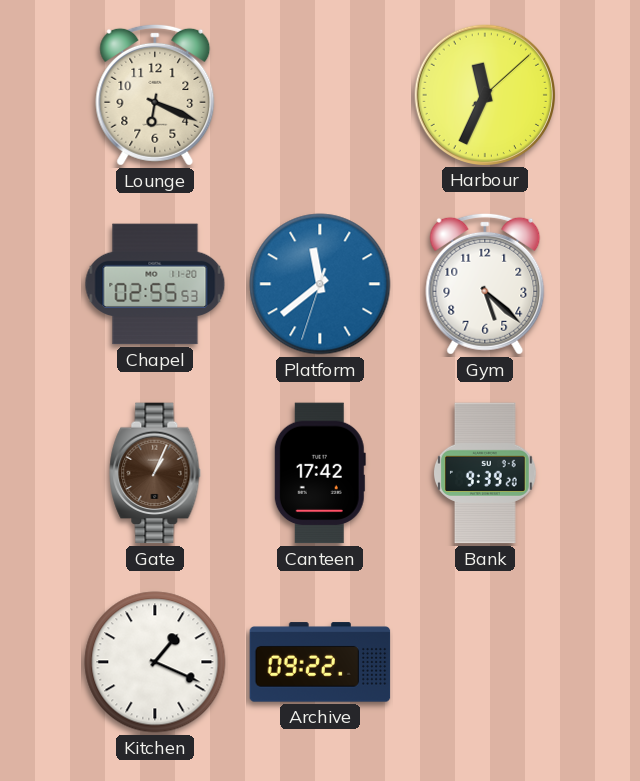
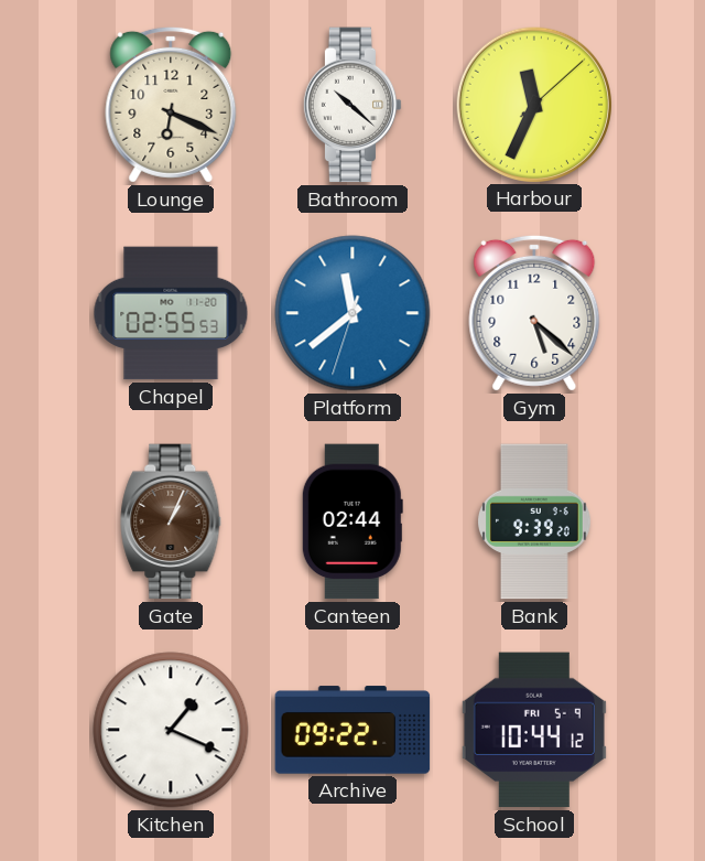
Bathroom: none -> 10:22 (352, 105)
Canteen: 17:42 -> 02:44 (352, 521)
School: none -> 10:44 (534, 730)
